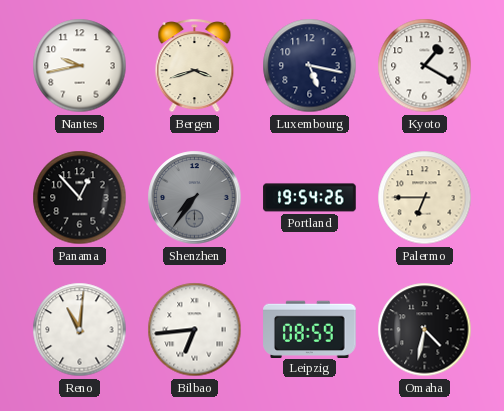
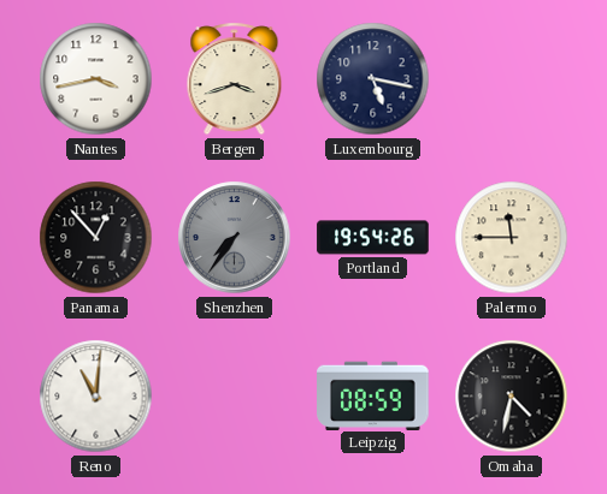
Nantes: 9:43 -> 3:43 (96, 79)
Kyoto: 1:20 -> none (425, 66)
Palermo: 6:45 -> 11:45 (512, 238)
Bilbao: 6:44 -> none (195, 330)
